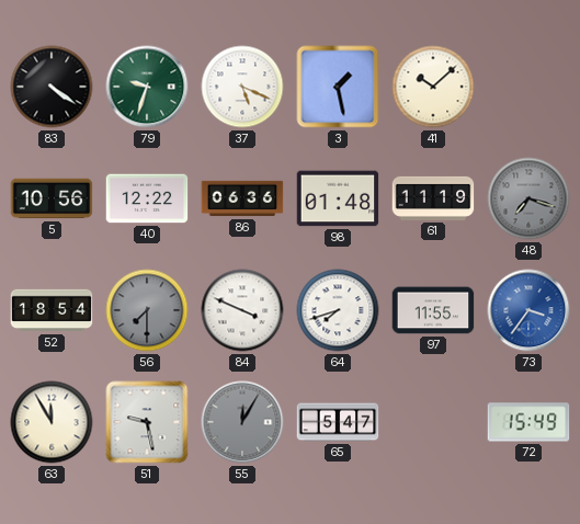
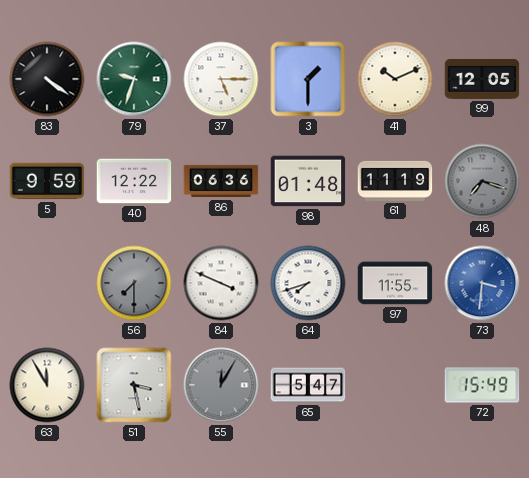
37: 5:19 -> 5:15 (221, 79)
3: 1:28 -> 1:30 (308, 79)
41: 10:08 -> 10:11 (395, 79)
99: none -> 12:05 (482, 79)
5: 10:56 -> 9:59 (47, 181)
52: 18:54 -> none (52, 310)
73: 3:36 -> 3:31 (482, 283)
51: 9:28 -> 3:28 (134, 385)
